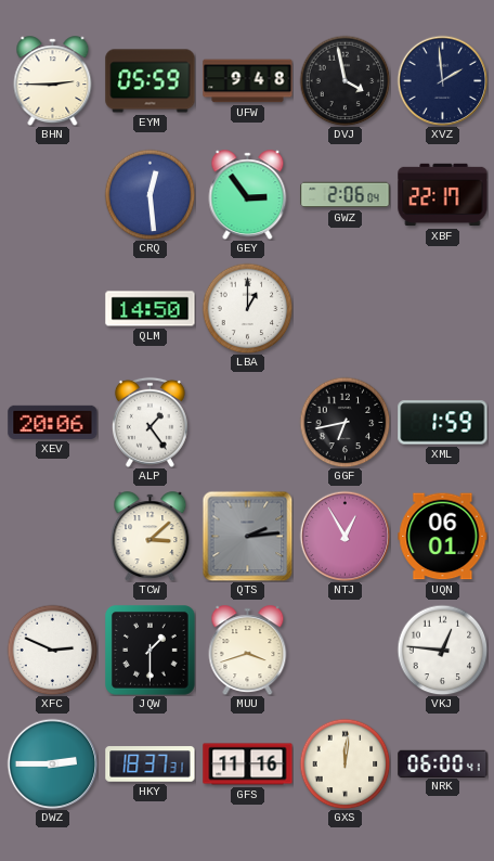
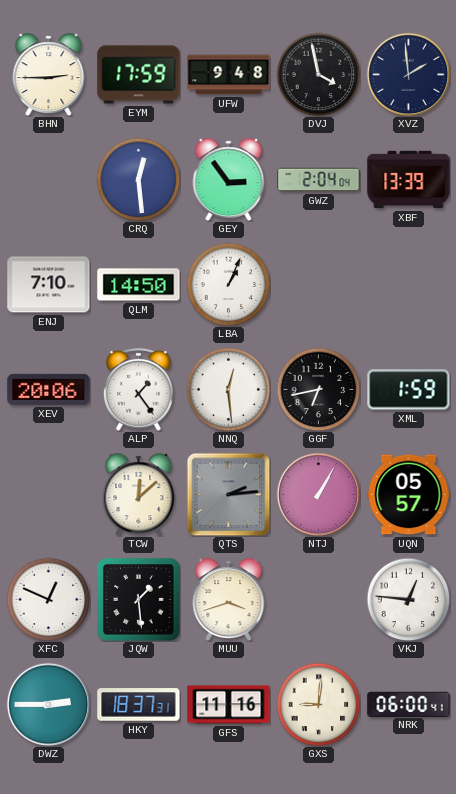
EYM: 05:59 -> 17:59 (139, 75)
GWZ: 2:06 -> 2:04 (319, 180)
XBF: 22:17 -> 13:39 (409, 180)
ENJ: none -> 7:10 (49, 285)
LBA: 1:00 -> 1:04 (228, 284)
NNQ: none -> 12:29 (228, 389)
TCW: 3:08 -> 12:08 (139, 495)
NTJ: 12:55 -> 1:05 (318, 494)
UQN: 06:01 -> 05:57 (409, 495)
XFC: 2:49 -> 12:49 (48, 599)
JQW: 1:30 -> 1:29 (139, 600)
GXS: 12:01 -> 9:01 (318, 704)
